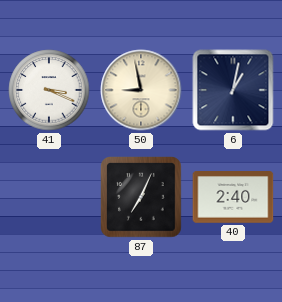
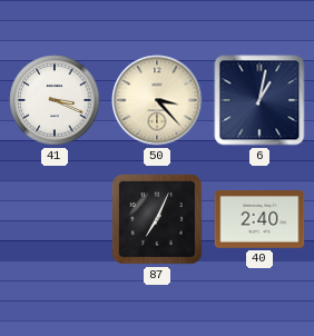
50: 8:58 -> 3:23 (157, 100)
